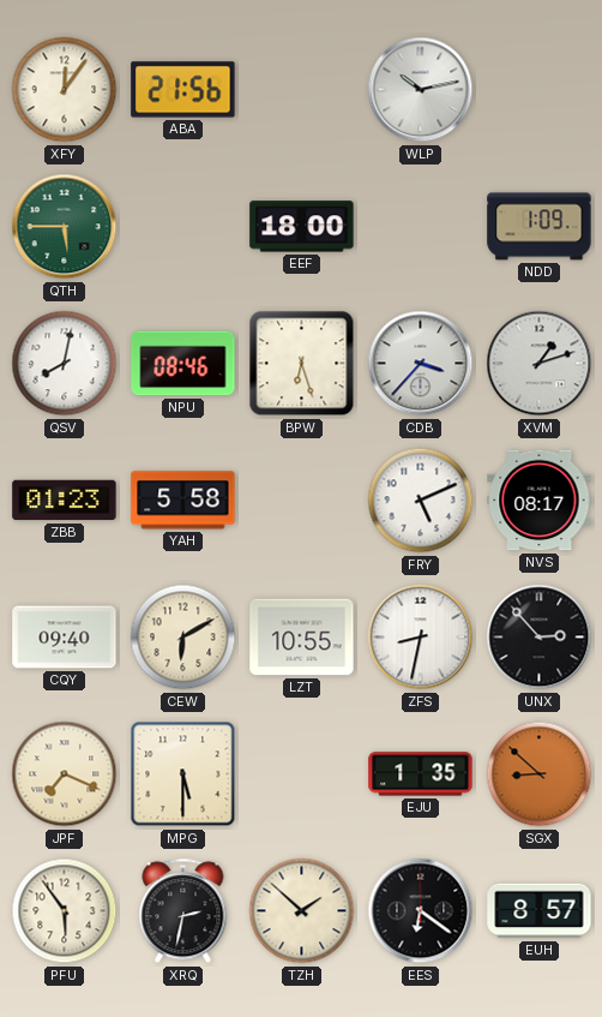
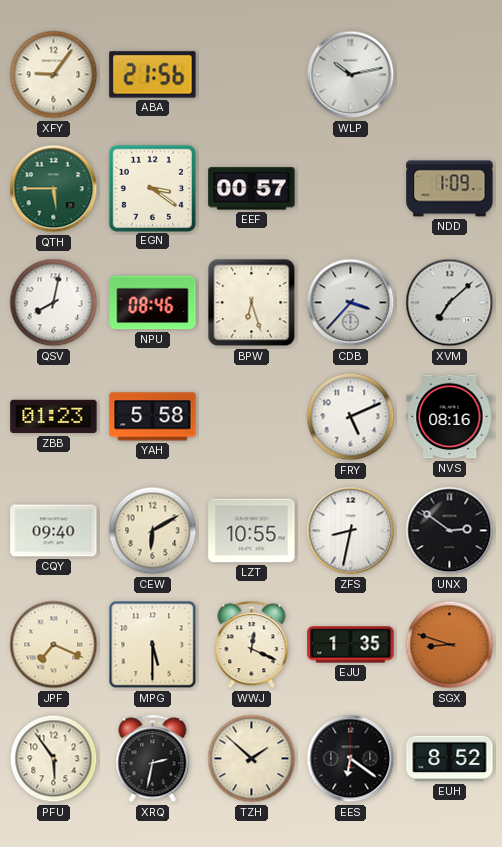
XFY: 12:06 -> 9:06 (54, 75)
EGN: none -> 3:21 (152, 188)
EEF: 18:00 -> 00:57 (252, 189)
XVM: 1:12 -> 7:08 (450, 303)
NVS: 08:17 -> 08:16 (450, 417)
UNX: 2:53 -> 2:51 (450, 531)
WWJ: none -> 12:19 (252, 645)
SGX: 8:52 -> 8:48 (450, 645)
EUH: 8:57 -> 8:52 (450, 759)
